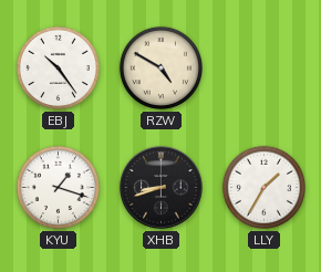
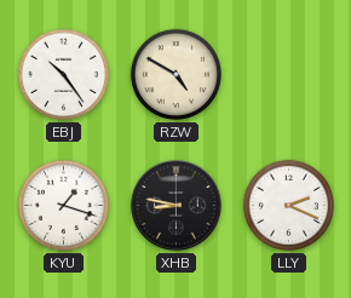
XHB: 8:42 -> 8:47 (177, 206)
LLY: 1:35 -> 2:19 (288, 205)
